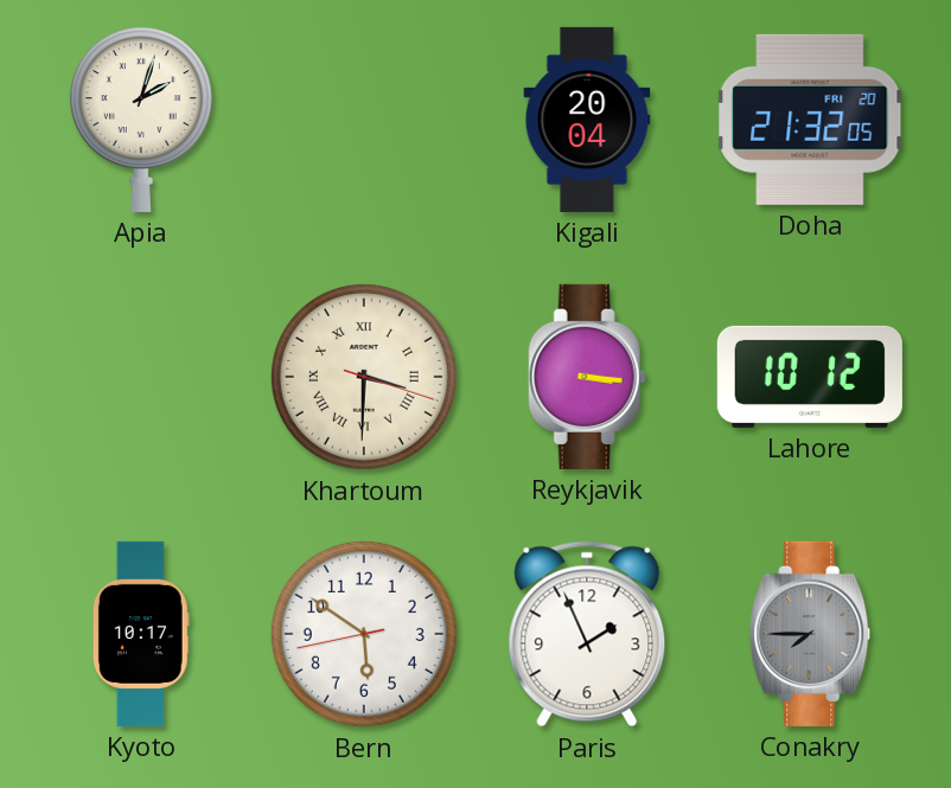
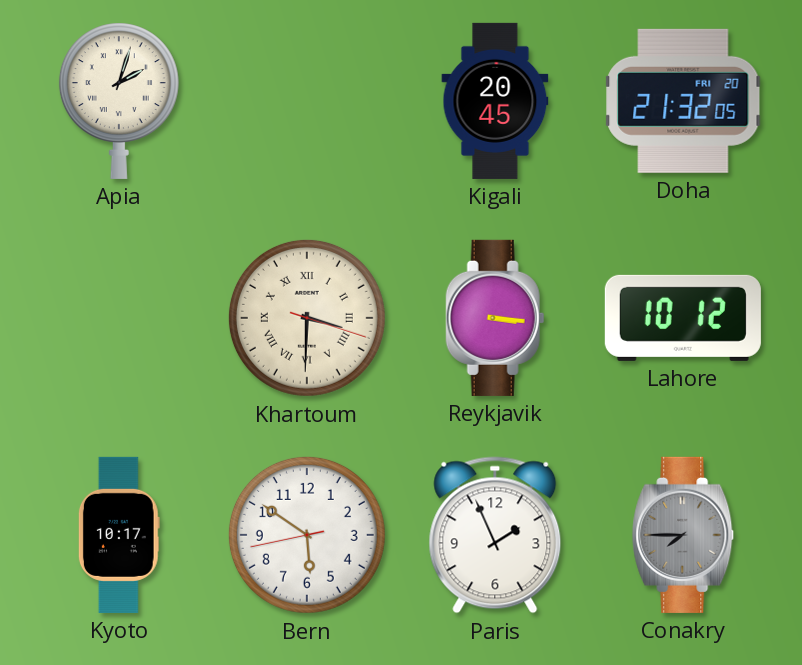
Kigali: 20:04 -> 20:45 (495, 101)
